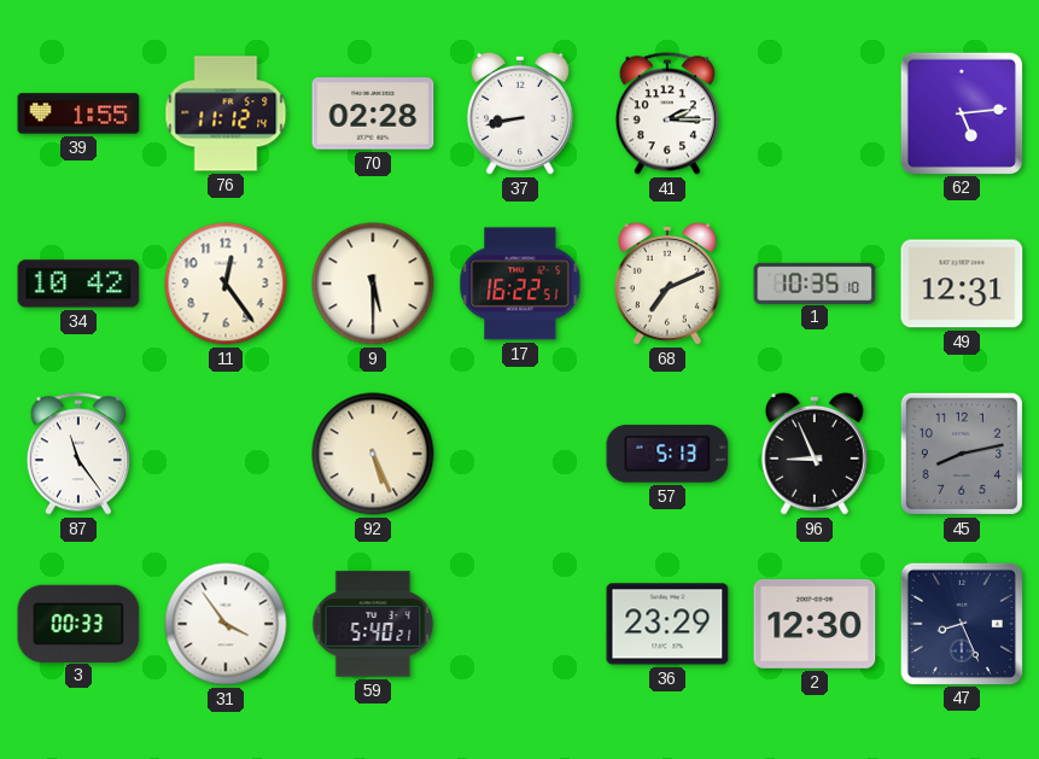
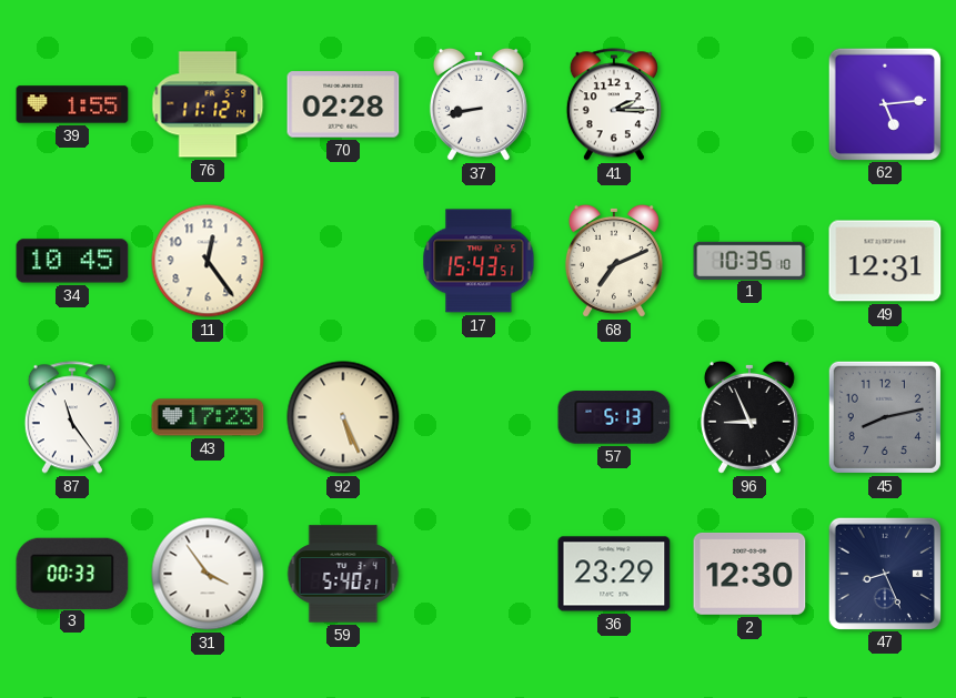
34: 10:42 -> 10:45 (72, 261)
9: 5:30 -> none (373, 284)
17: 16:22 -> 15:43 (479, 261)
43: none -> 17:23 (208, 417)
